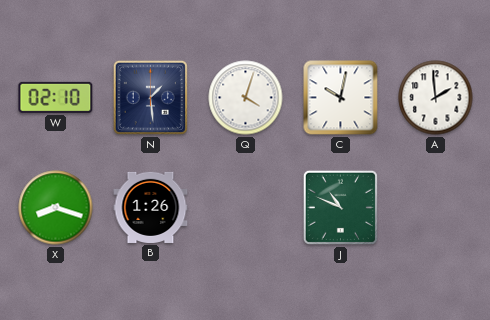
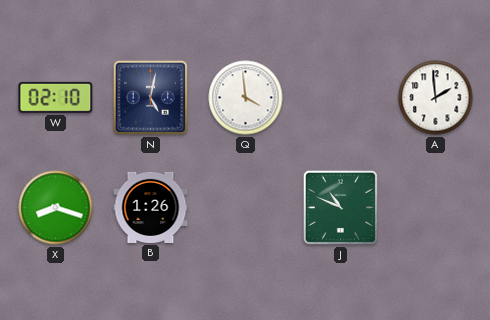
N: 1:29 -> 5:02 (150, 97)
Q: 4:03 -> 3:59 (246, 98)
C: 10:02 -> none (341, 98)
